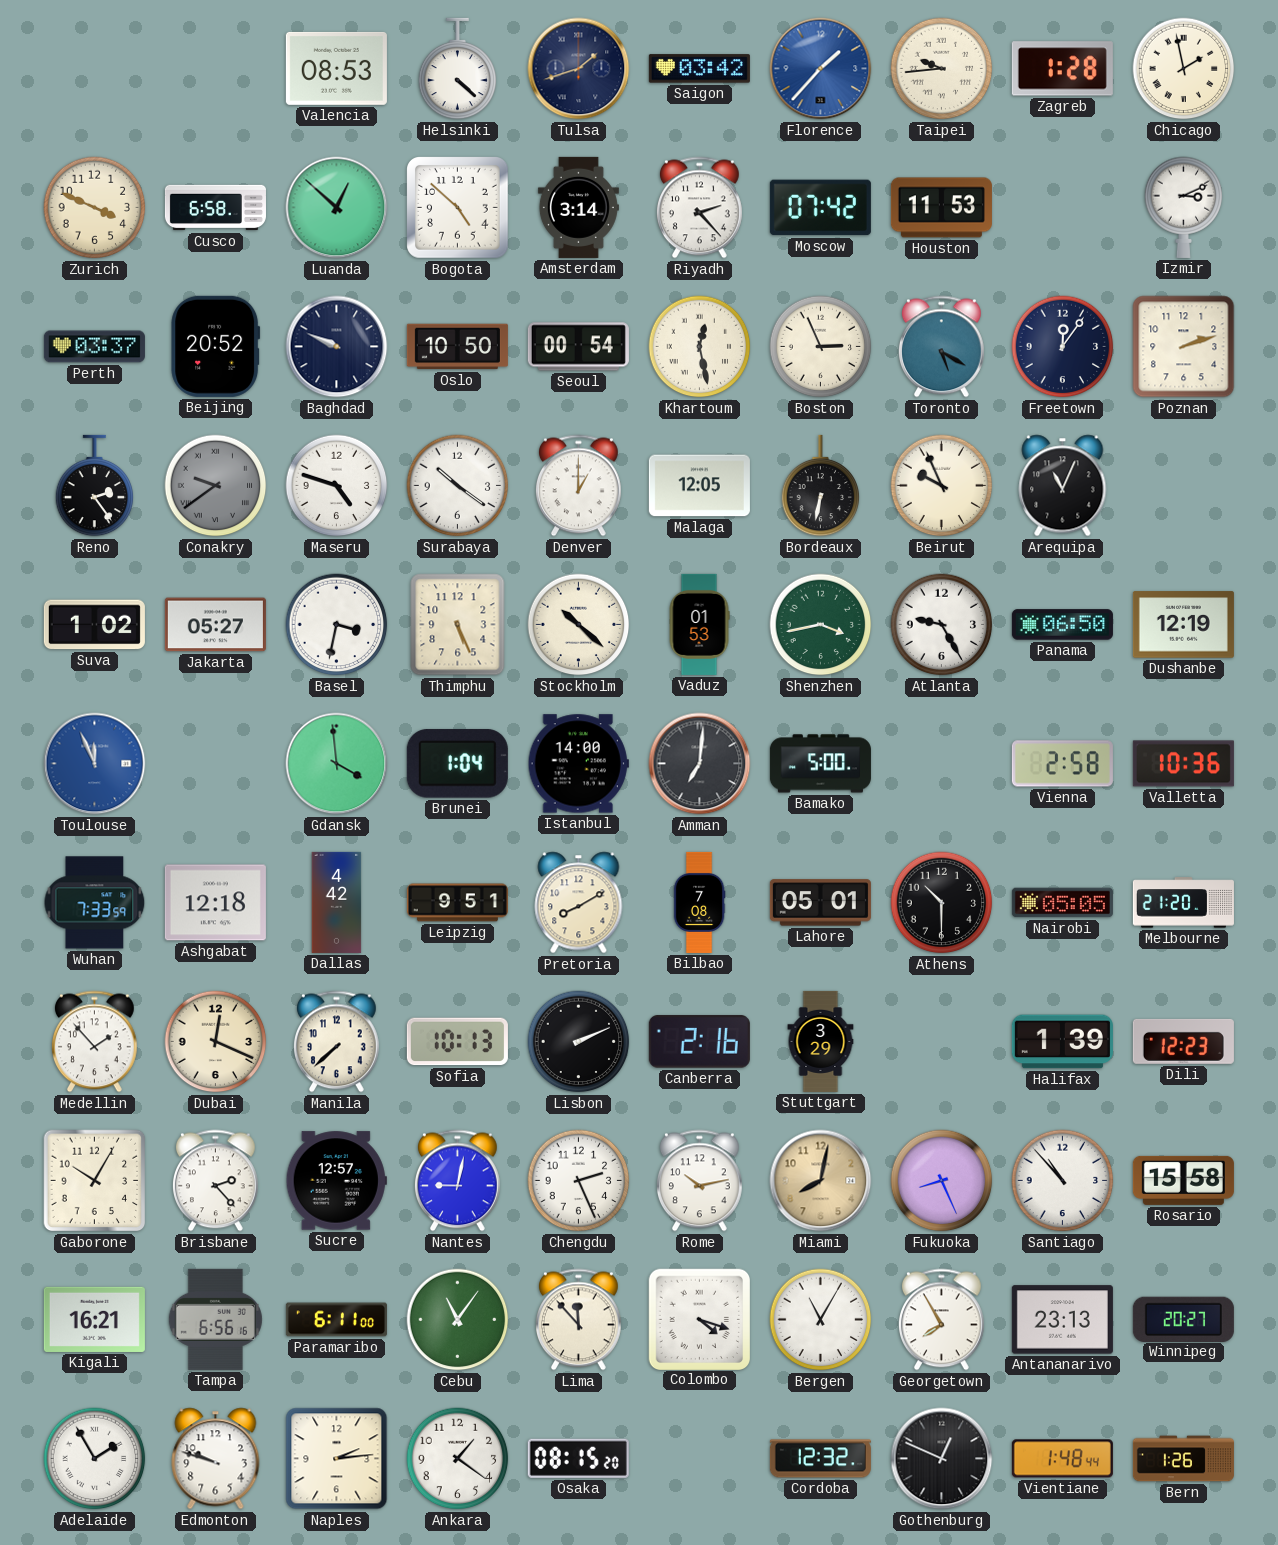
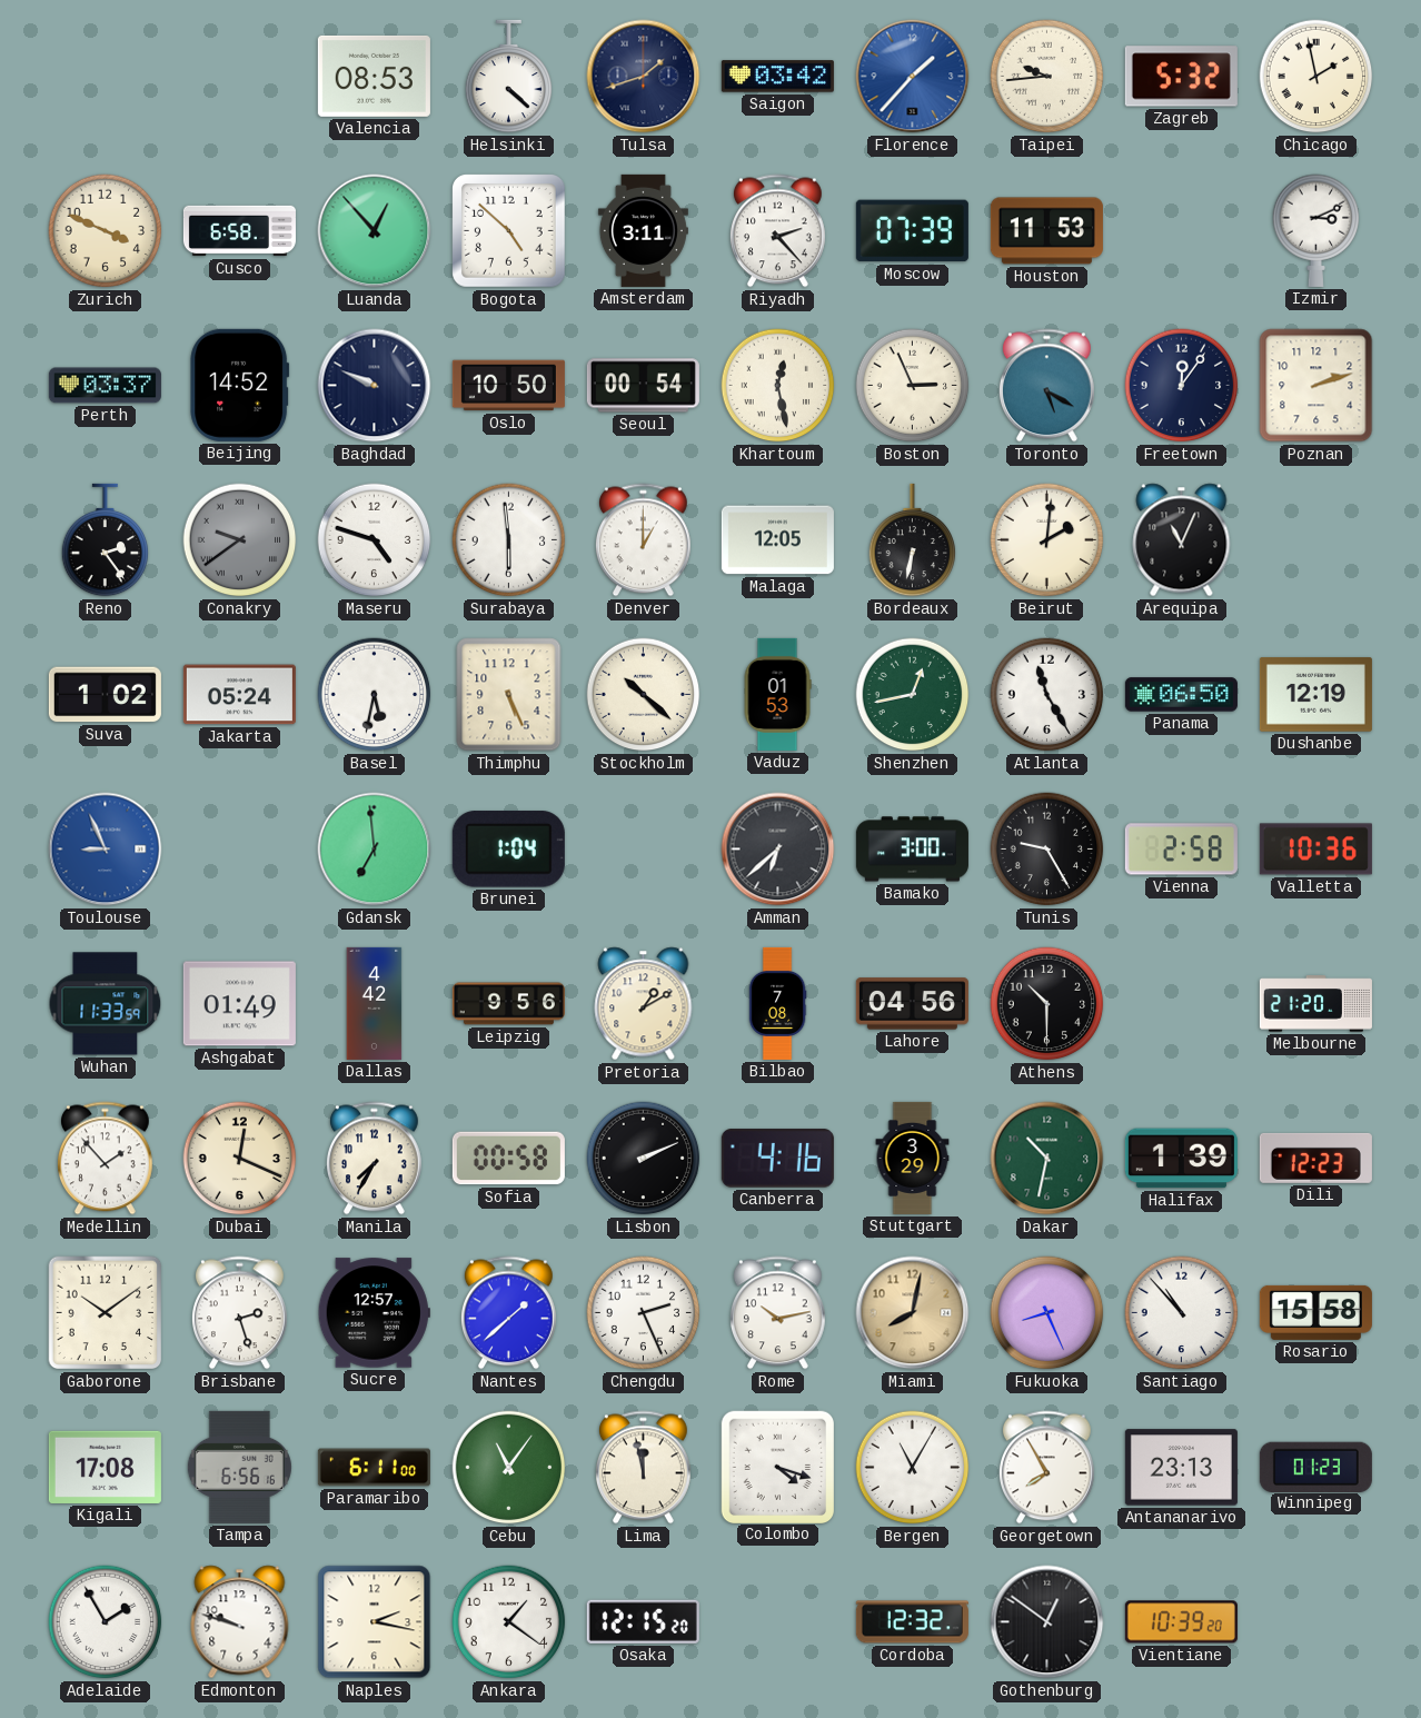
Zagreb: 1:28 -> 5:32 (1181, 77)
Luanda: 12:52 -> 12:53 (375, 231)
Amsterdam: 3:14 -> 3:11 (643, 230)
Moscow: 07:42 -> 07:39 (912, 231)
Beijing: 20:52 -> 14:52 (240, 385)
Surabaya: 10:21 -> 5:59 (509, 540)
Beirut: 9:56 -> 2:01 (1047, 540)
Jakarta: 05:27 -> 05:24 (239, 695)
Basel: 3:32 -> 5:32 (375, 695)
Shenzhen: 3:43 -> 12:43 (913, 695)
Atlanta: 9:25 -> 11:25 (1047, 695)
Toulouse: 11:56 -> 8:56 (106, 850)
Gdansk: 3:59 -> 6:59 (375, 850)
Istanbul: 14:00 -> none (578, 764)
Amman: 7:01 -> 6:38 (778, 850)
Bamako: 5:00 -> 3:00 (912, 850)
Tunis: none -> 9:25 (1047, 850)
Wuhan: 7:33 -> 11:33 (106, 1004)
Ashgabat: 12:18 -> 01:49 (239, 1004)
Leipzig: 9:51 -> 9:56 (508, 1004)
Pretoria: 8:10 -> 1:10 (644, 1004)
Lahore: 05:01 -> 04:56 (912, 1004)
Nairobi: 05:05 -> none (1062, 903)
Manila: 7:38 -> 7:35 (374, 1159)
Sofia: 10:13 -> 00:58 (508, 1159)
Canberra: 2:16 -> 4:16 (777, 1159)
Dakar: none -> 10:32 (1047, 1159)
Gaborone: 10:05 -> 10:09 (106, 1313)
Brisbane: 2:23 -> 2:27 (239, 1313)
Nantes: 9:02 -> 1:38 (508, 1313)
Kigali: 16:21 -> 17:08 (105, 1467)
Lima: 11:53 -> 11:58 (643, 1468)
Winnipeg: 20:27 -> 01:23 (1315, 1467)
Naples: 2:14 -> 2:17 (375, 1622)
Osaka: 08:15 -> 12:15 (643, 1621)
Gothenburg: 12:49 -> 12:51 (1047, 1622)
Vientiane: 1:48 -> 10:39 (1181, 1622)
Bern: 1:26 -> none (1183, 1459)
